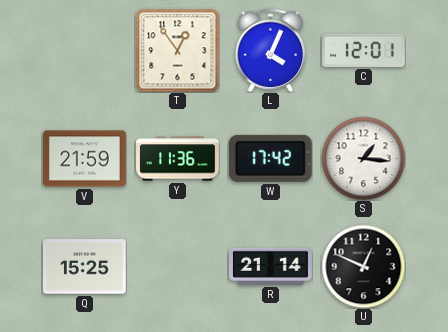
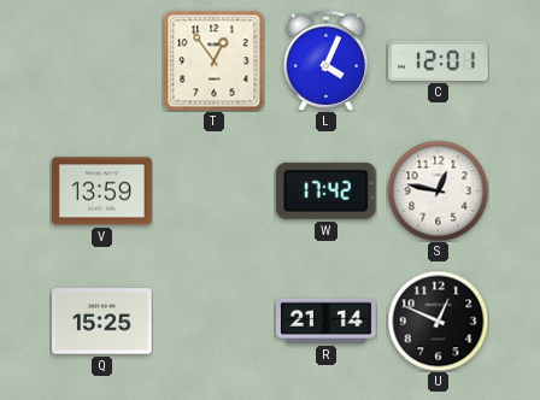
V: 21:59 -> 13:59 (102, 192)
Y: 11:36 -> none (178, 159)
S: 1:16 -> 12:47 (438, 190)
